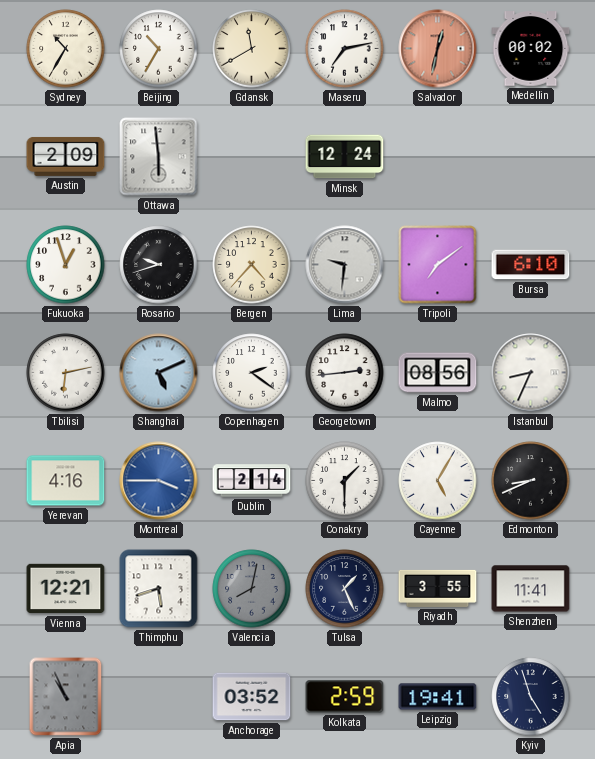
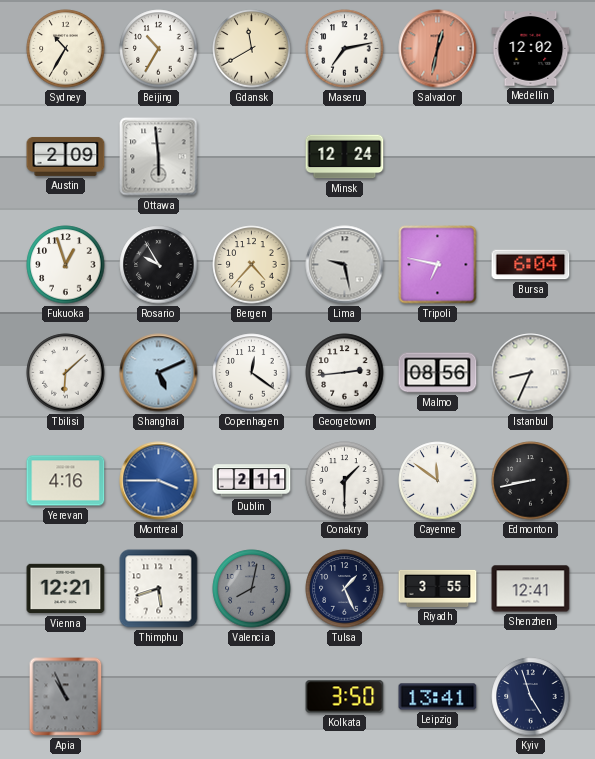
Medellin: 00:02 -> 12:02 (531, 49)
Rosario: 9:42 -> 9:55 (159, 265)
Lima: 9:31 -> 9:28 (345, 265)
Tripoli: 7:09 -> 6:47 (438, 265)
Bursa: 6:10 -> 6:04 (531, 265)
Tbilisi: 6:13 -> 6:08 (66, 373)
Copenhagen: 2:21 -> 12:21 (252, 373)
Dublin: 2:14 -> 2:11 (252, 481)
Cayenne: 5:05 -> 11:51 (438, 481)
Edmonton: 8:41 -> 8:43 (531, 481)
Shenzhen: 11:41 -> 12:41 (531, 589)
Anchorage: 03:52 -> none (252, 697)
Kolkata: 2:59 -> 3:50 (345, 697)
Leipzig: 19:41 -> 13:41 (438, 697)
